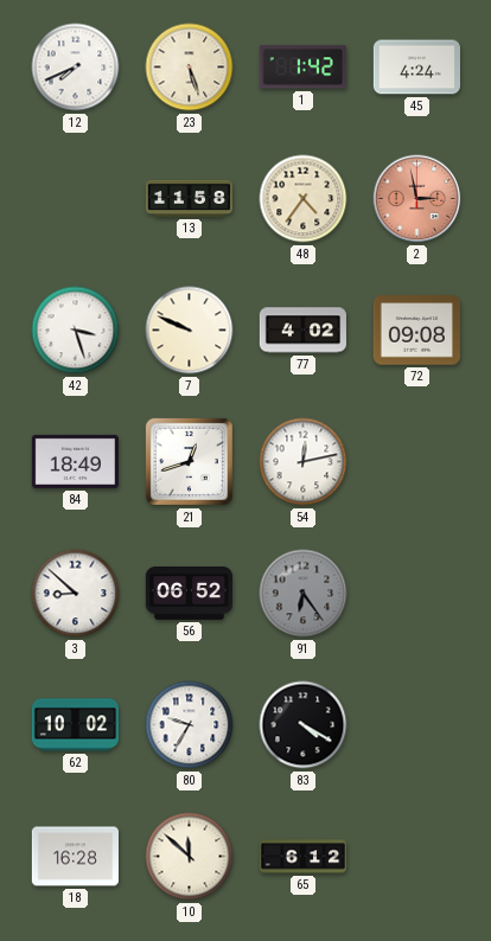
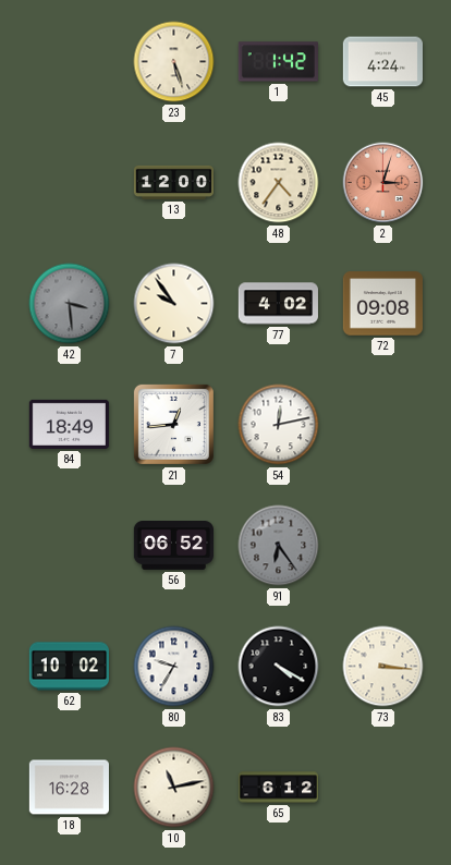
12: 7:41 -> none (76, 68)
13: 11:58 -> 12:00 (173, 182)
2: 2:58 -> 3:03 (383, 183)
42: 3:27 -> 3:29 (70, 304)
42 dial: white -> grey (70, 304)
7: 9:49 -> 9:54 (174, 304)
21: 12:42 -> 12:44 (173, 424)
3: 8:52 -> none (76, 594)
73: none -> 3:16 (383, 667)
10: 11:52 -> 11:13 (174, 788)
